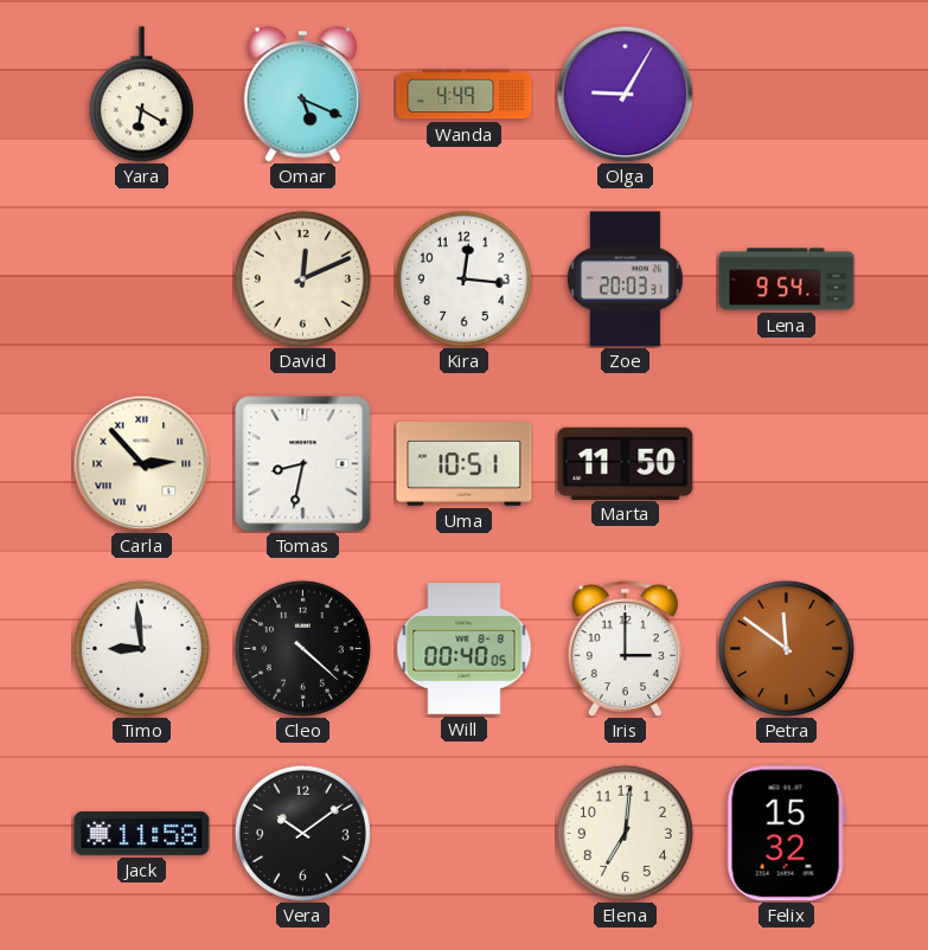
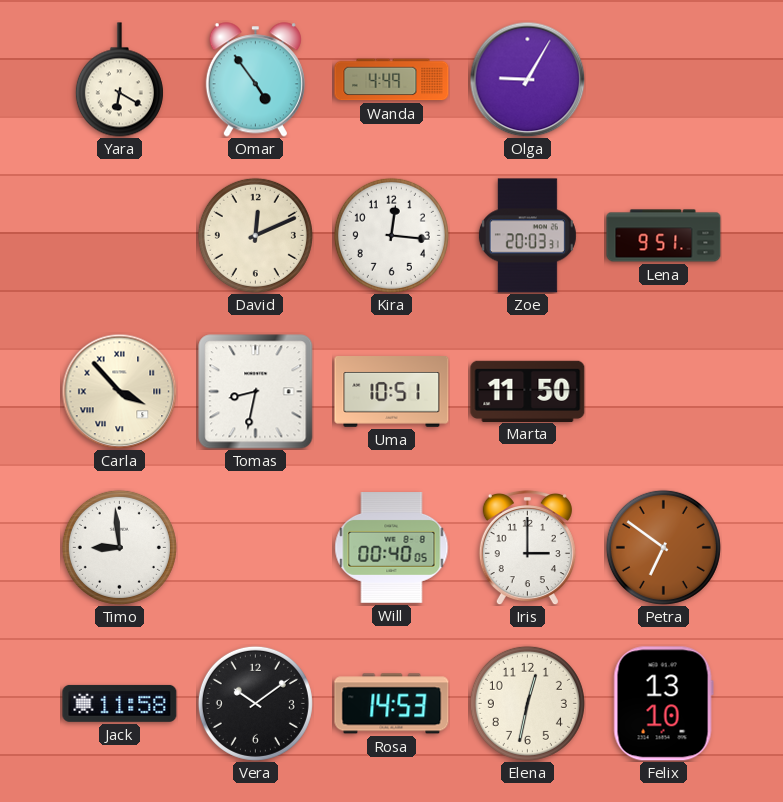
Omar: 5:19 -> 4:54 (255, 80)
Lena: 9:54 -> 9:51 (664, 236)
Carla: 2:53 -> 3:53 (119, 391)
Cleo: 4:22 -> none (302, 648)
Petra: 11:51 -> 6:51 (663, 547)
Rosa: none -> 14:53 (392, 704)
Elena: 7:01 -> 12:32 (527, 703)
Felix: 15:32 -> 13:10 (663, 704)
